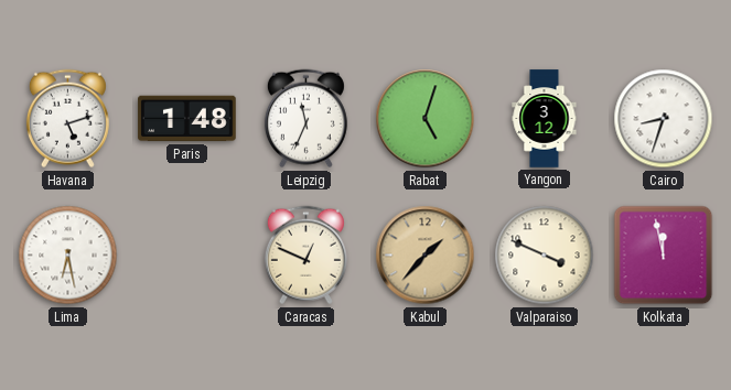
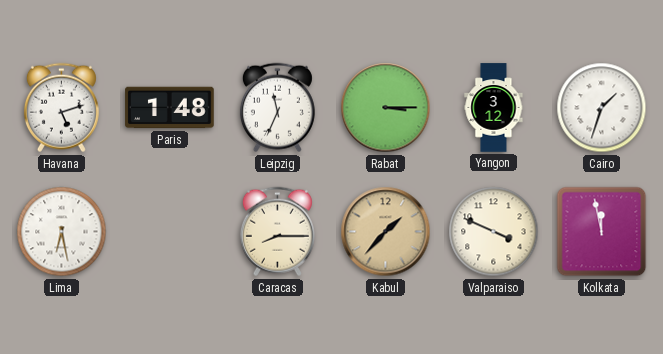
Rabat: 5:03 -> 3:15 (386, 108)
Cairo: 8:33 -> 1:33 (602, 108)
Caracas: 12:49 -> 8:15 (277, 232)
